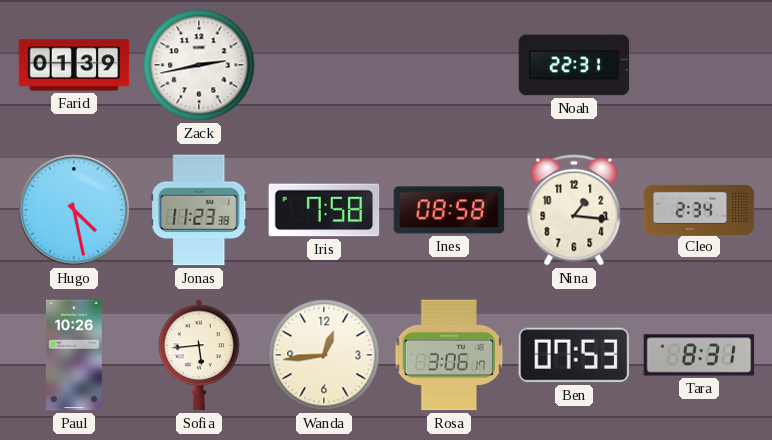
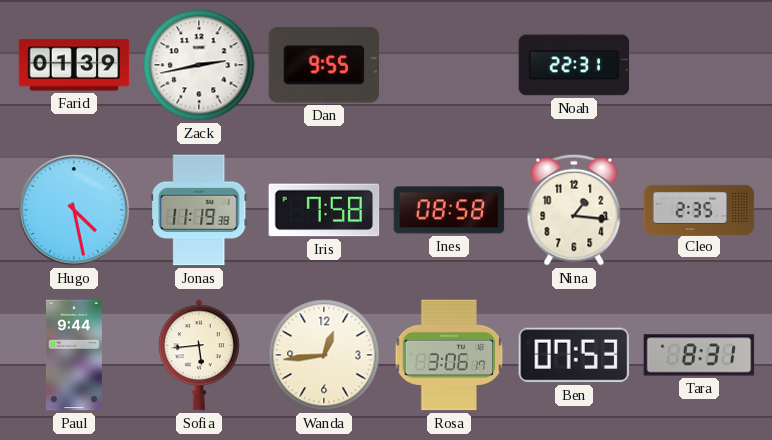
Dan: none -> 9:55 (323, 65)
Jonas: 11:23 -> 11:19 (199, 210)
Cleo: 2:34 -> 2:35 (699, 209)
Paul: 10:26 -> 9:44 (74, 355)
